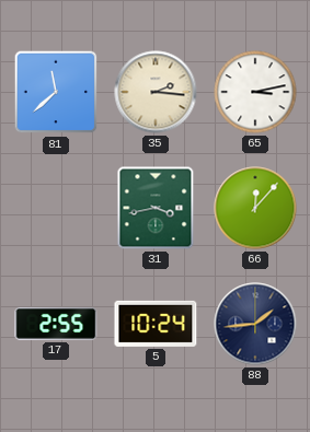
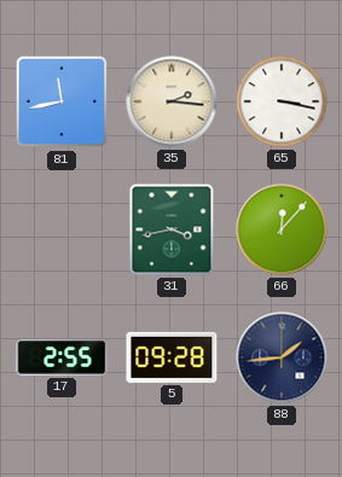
81: 11:38 -> 11:43 (62, 101)
65: 3:13 -> 3:17 (282, 101)
5: 10:24 -> 09:28 (172, 357)
